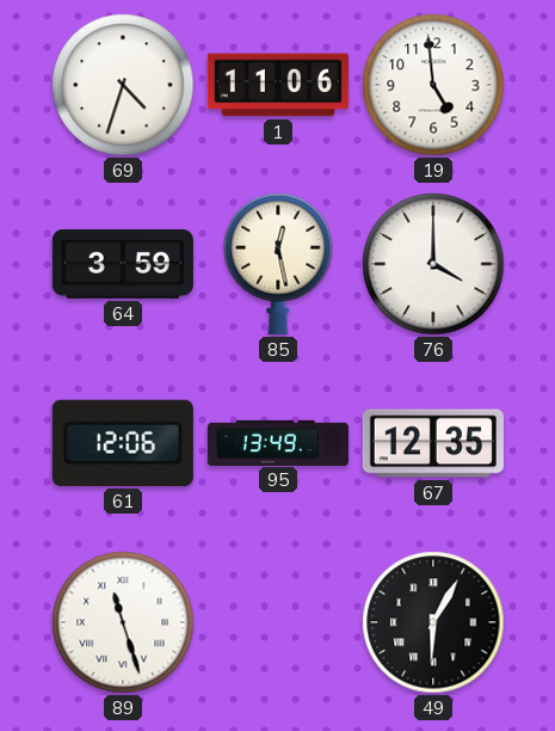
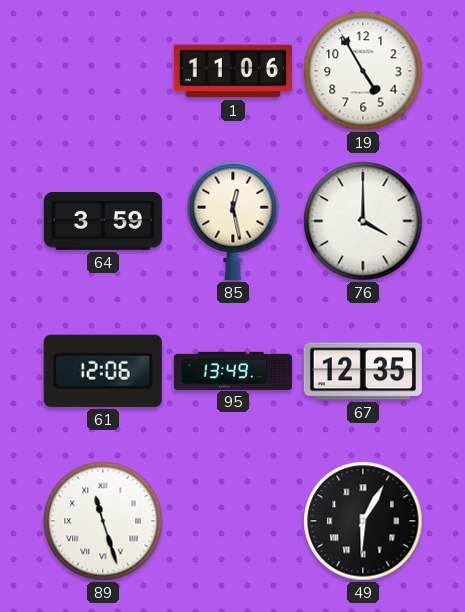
69: 4:33 -> none (123, 85)
19: 4:59 -> 4:55 (363, 71)
